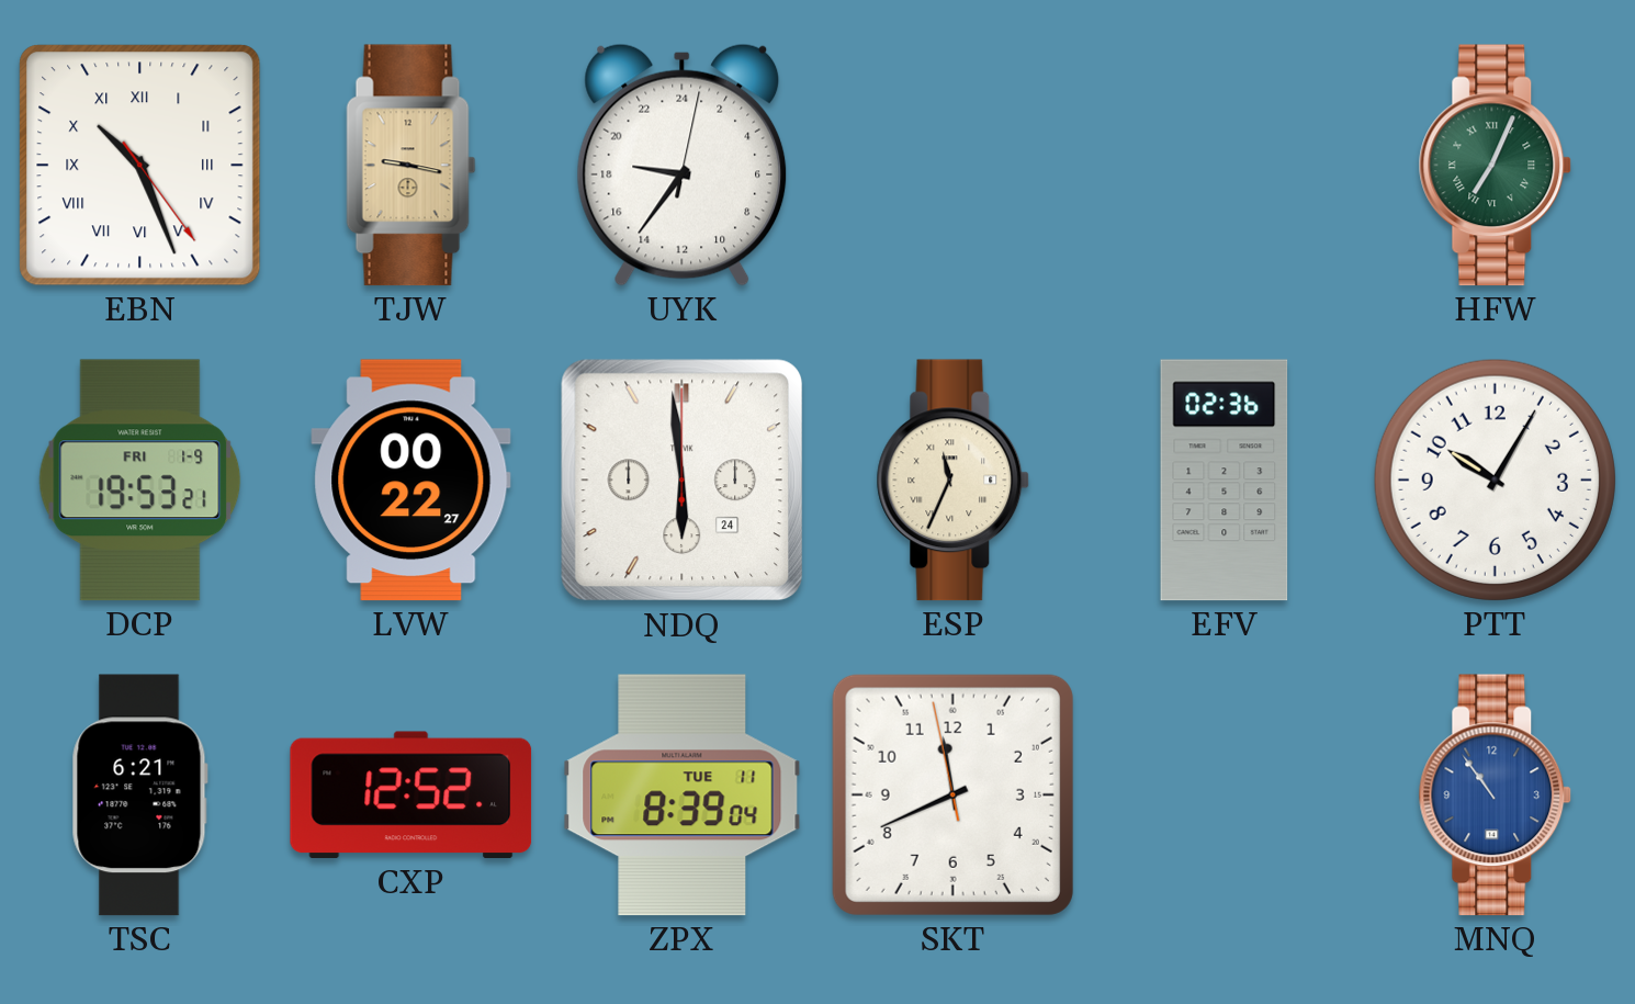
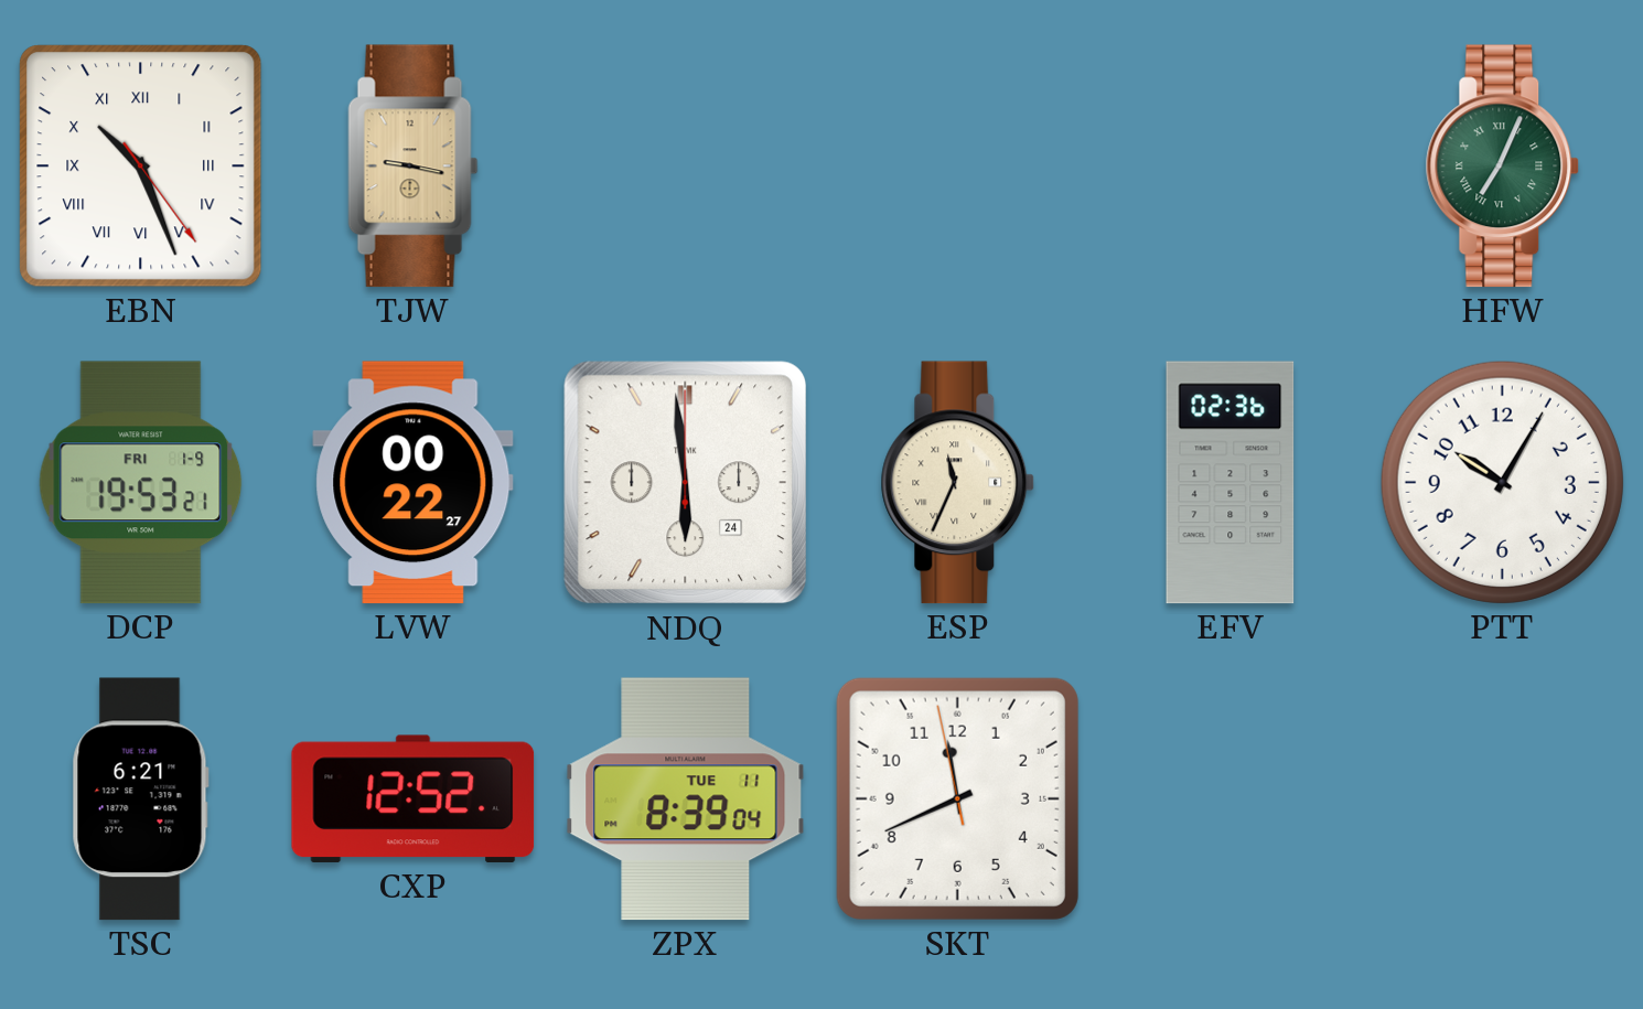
UYK: 18:36 -> none (683, 165)
MNQ: 10:54 -> none (1496, 796)
